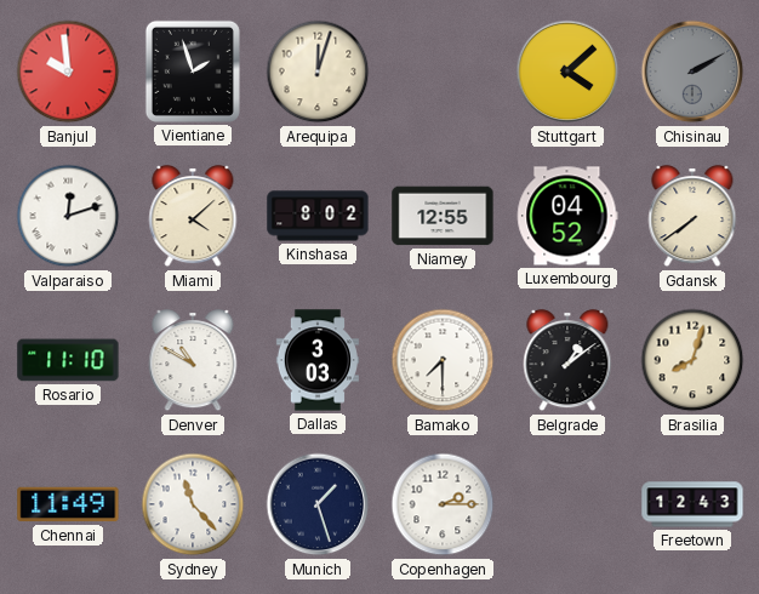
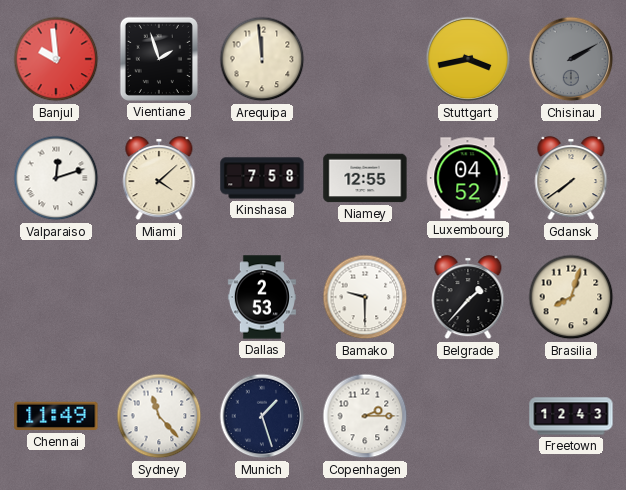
Arequipa: 12:03 -> 11:59 (262, 59)
Stuttgart: 4:08 -> 3:43 (468, 59)
Kinshasa: 8:02 -> 7:58 (262, 178)
Rosario: 11:10 -> none (68, 360)
Denver: 10:50 -> none (193, 361)
Dallas: 3:03 -> 2:53 (262, 297)
Bamako: 7:30 -> 9:30 (365, 297)
Belgrade: 1:09 -> 1:37 (468, 298)
